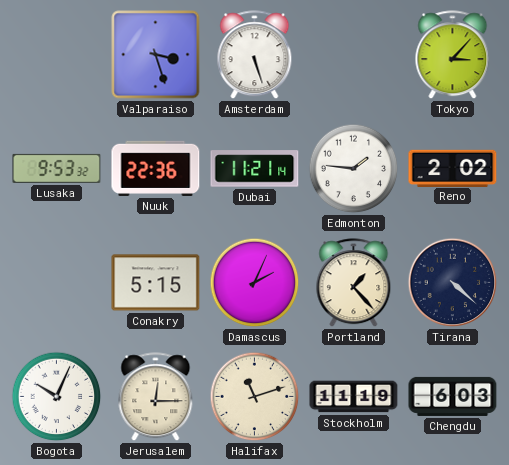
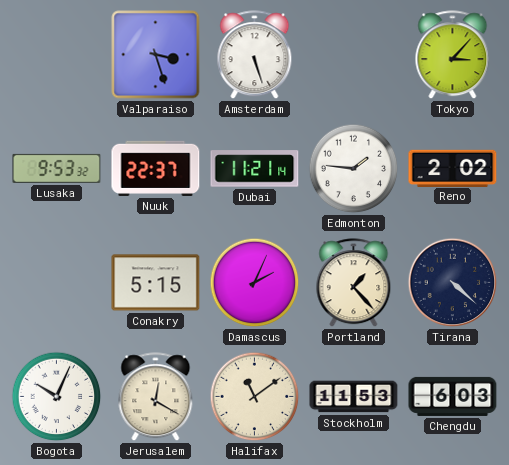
Nuuk: 22:36 -> 22:37 (156, 168)
Jerusalem: 12:15 -> 12:20 (156, 397)
Halifax: 11:12 -> 11:09 (255, 397)
Stockholm: 11:19 -> 11:53 (354, 397)
